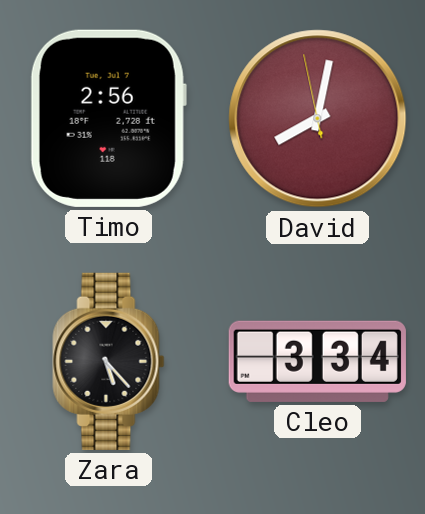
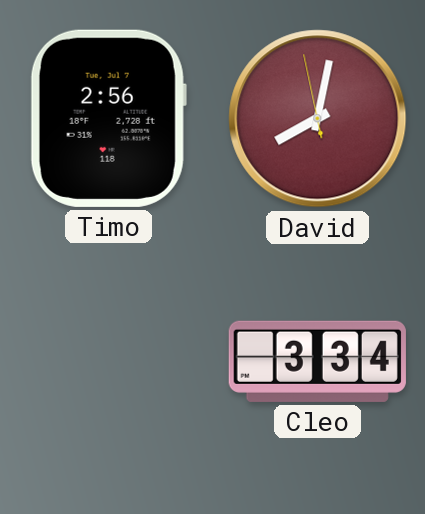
Zara: 5:23 -> none (109, 361)
